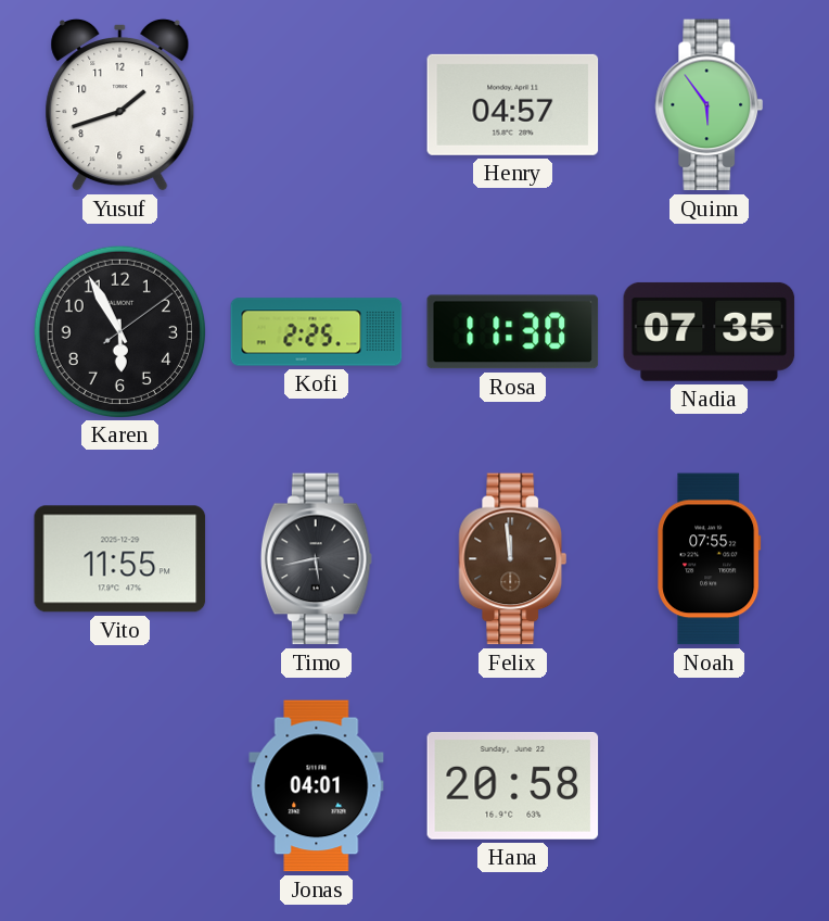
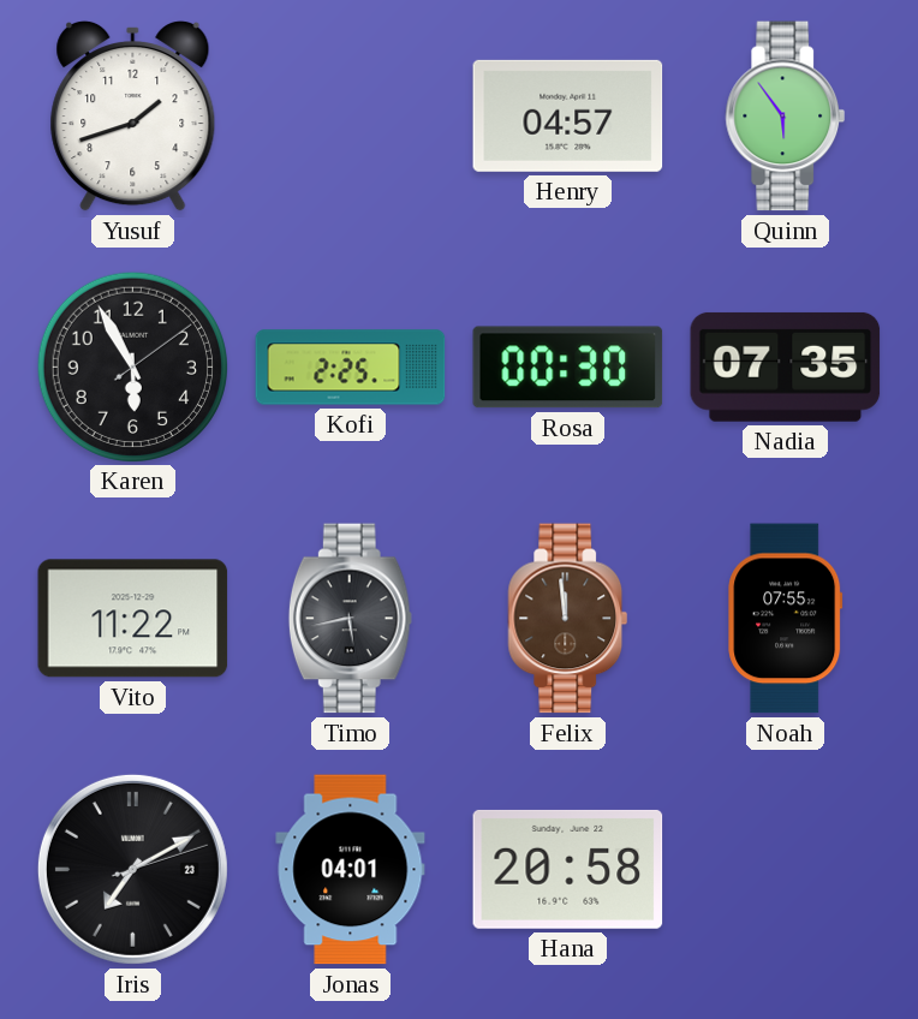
Rosa: 11:30 -> 00:30 (568, 368)
Vito: 11:55 -> 11:22 (133, 619)
Iris: none -> 7:10 (132, 869)
